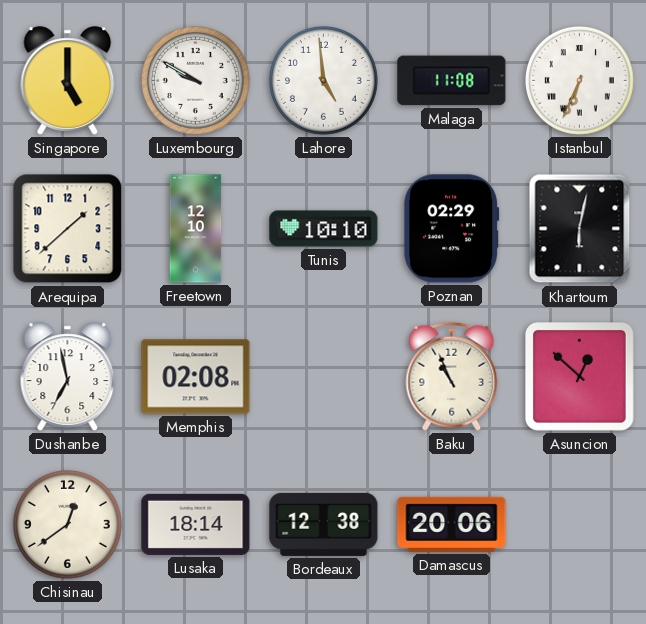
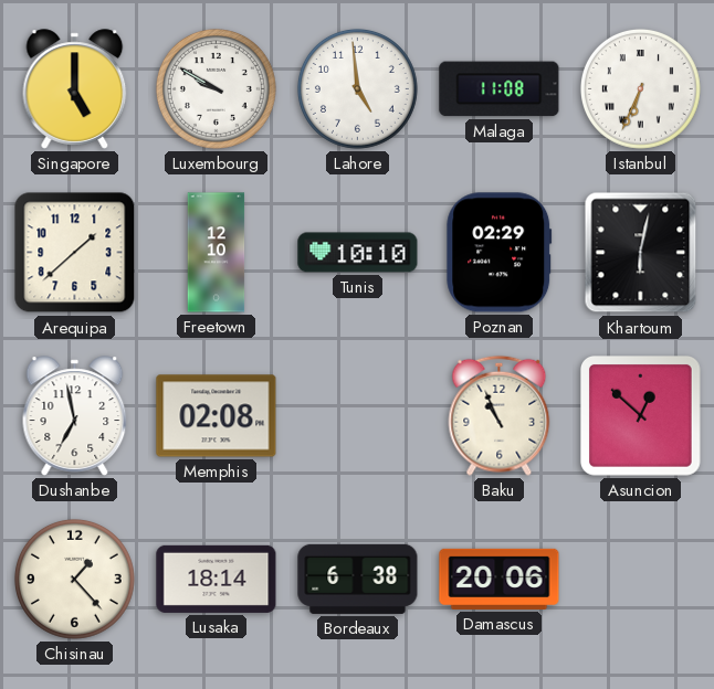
Chisinau: 12:39 -> 1:23 (74, 579)
Bordeaux: 12:38 -> 6:38 (358, 579)
